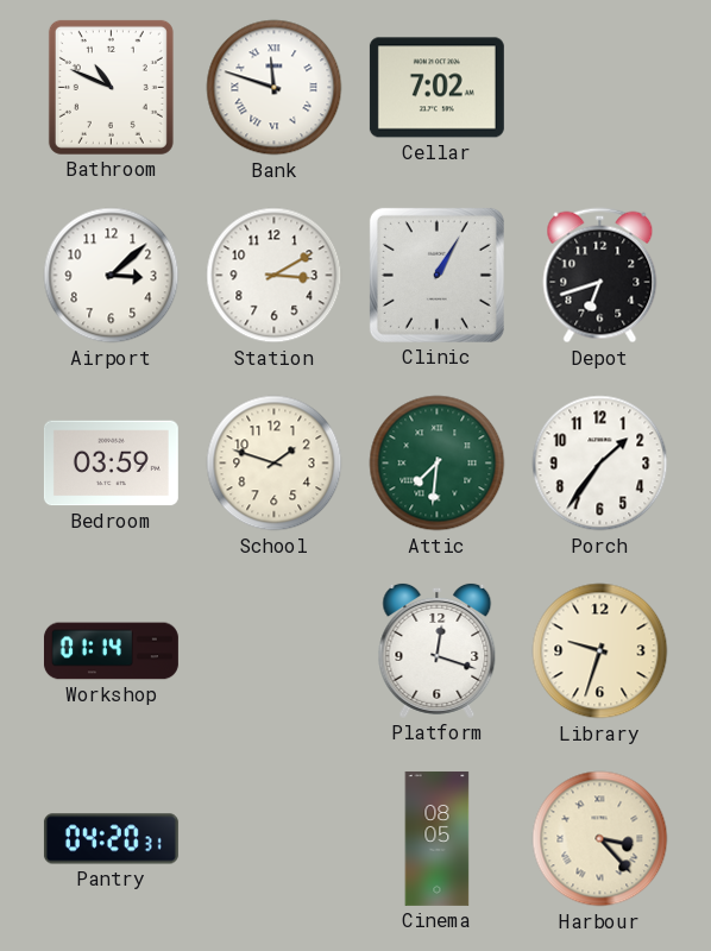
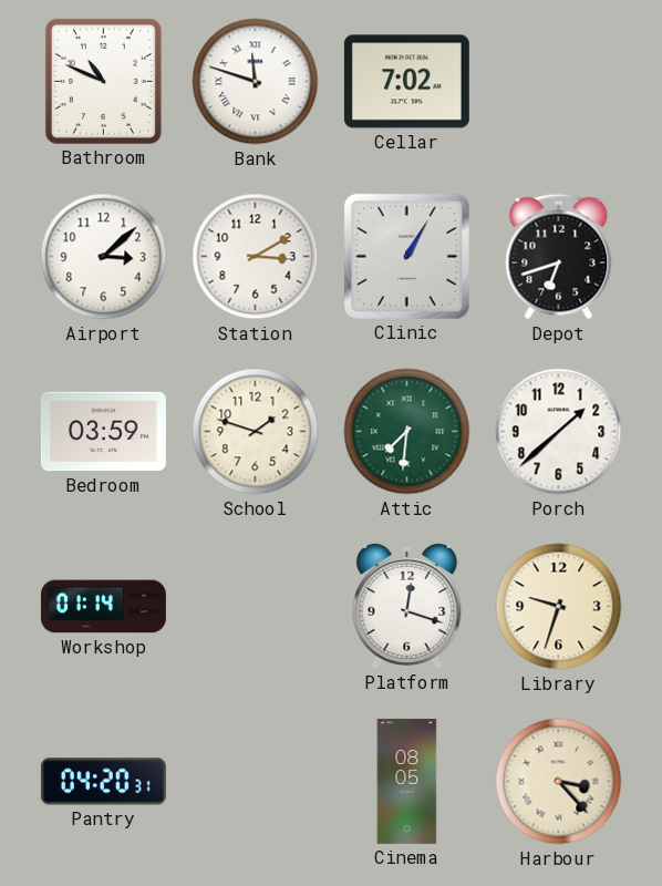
Porch: 1:36 -> 1:38 (559, 432)
